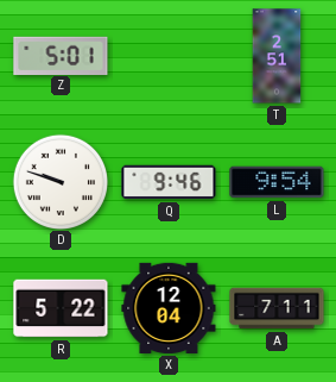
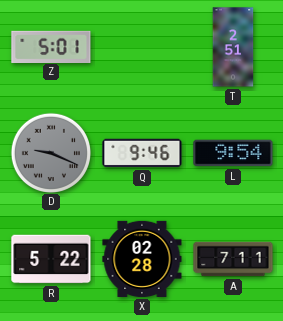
D: 9:48 -> 9:19 (50, 152)
D dial: white -> grey (50, 152)
X: 12:04 -> 02:28 (142, 259)
